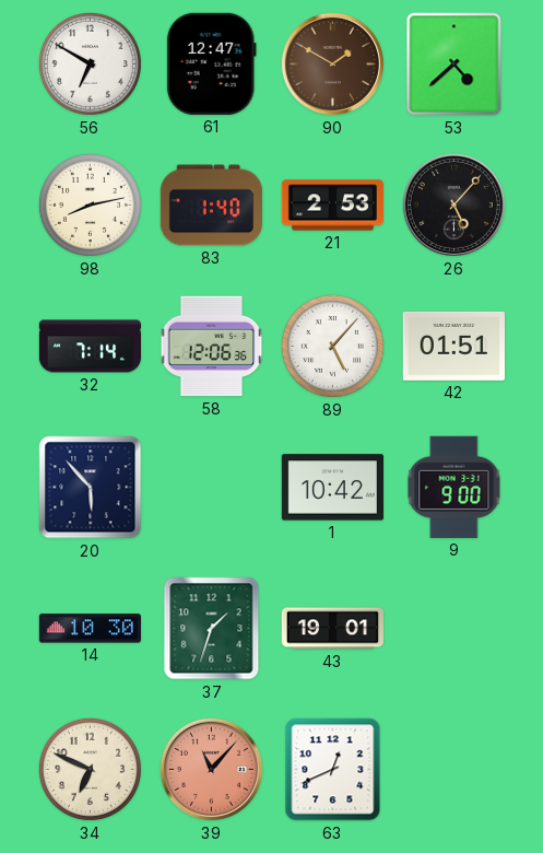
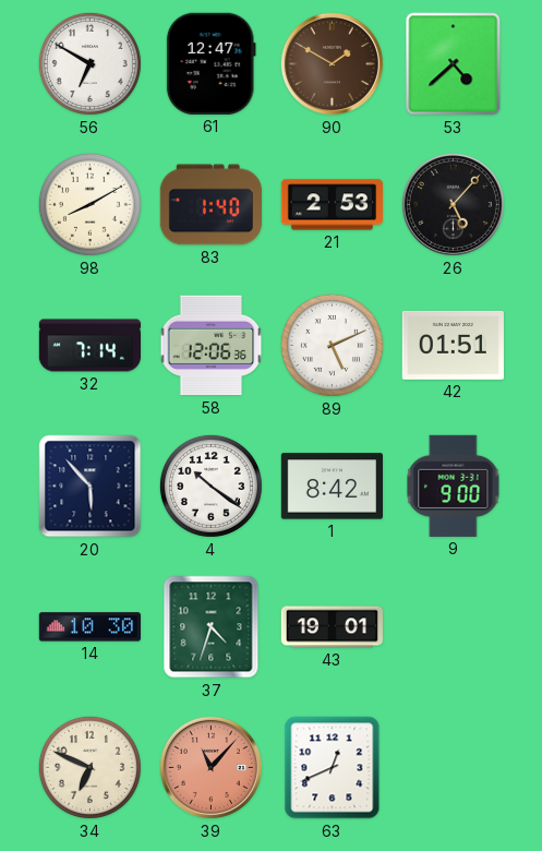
98: 8:13 -> 8:10 (89, 204)
89: 5:07 -> 5:11 (332, 345)
4: none -> 10:21 (210, 486)
1: 10:42 -> 8:42 (332, 487)
37: 1:33 -> 4:33 (212, 627)
